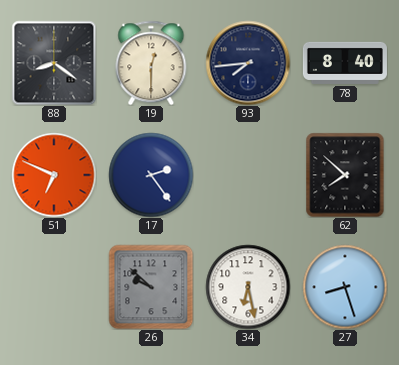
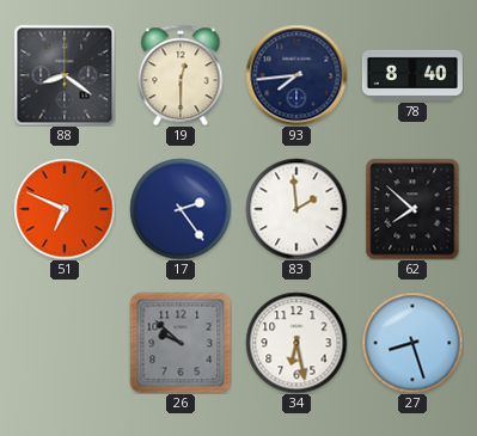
83: none -> 1:59 (296, 209)
